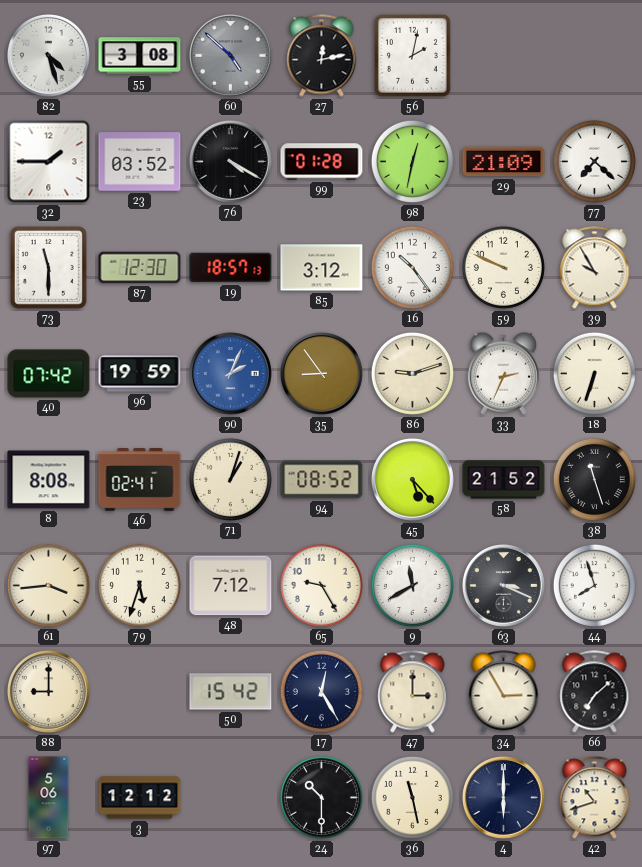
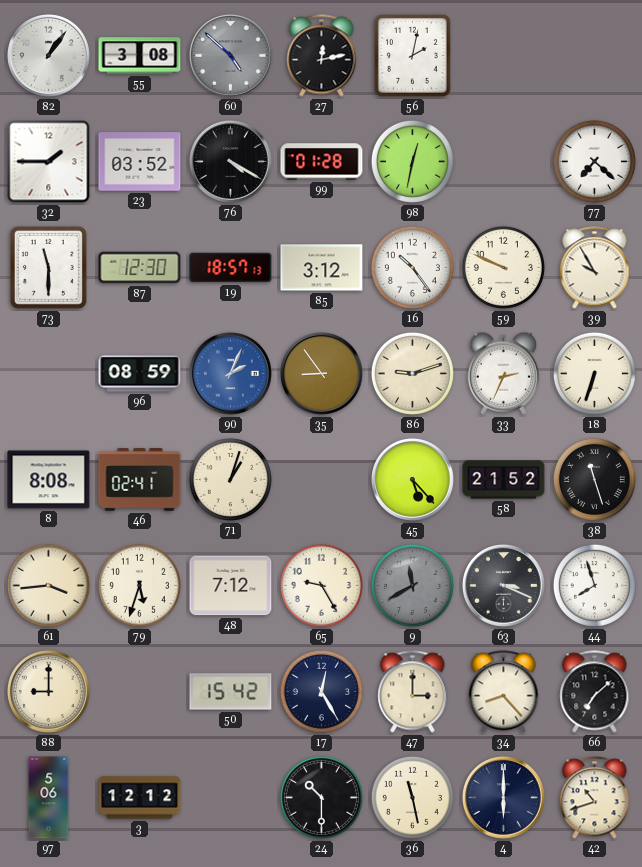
82: 4:27 -> 1:06 (48, 55)
29: 21:09 -> none (504, 162)
40: 07:42 -> none (49, 374)
96: 19:59 -> 08:59 (140, 374)
94: 08:52 -> none (322, 480)
9 dial: white -> grey (412, 585)
34: 2:55 -> 8:23 (504, 692)
